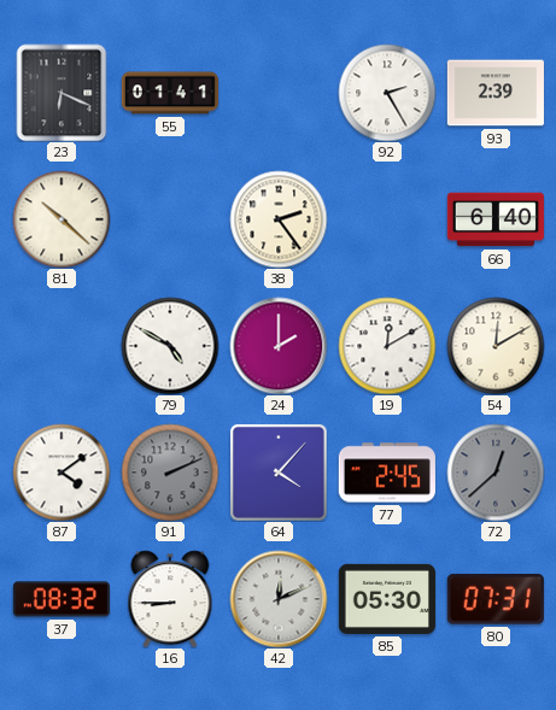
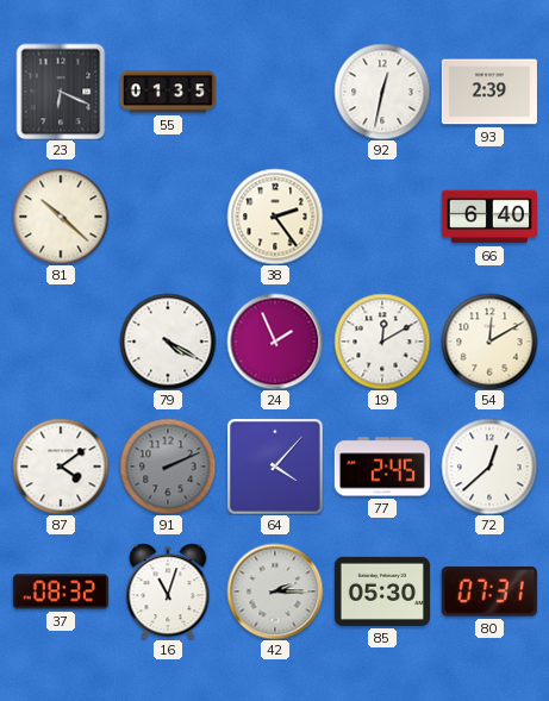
55: 01:41 -> 01:35 (167, 92)
92: 2:25 -> 12:32 (382, 92)
79: 4:50 -> 4:20 (168, 342)
24: 2:00 -> 1:56 (275, 342)
72 dial: grey -> white (489, 467)
16: 8:45 -> 11:03 (168, 592)
42: 12:11 -> 2:15 (275, 592)
